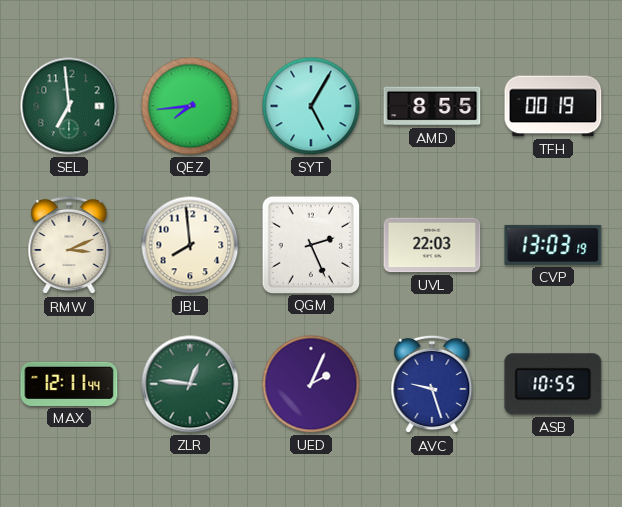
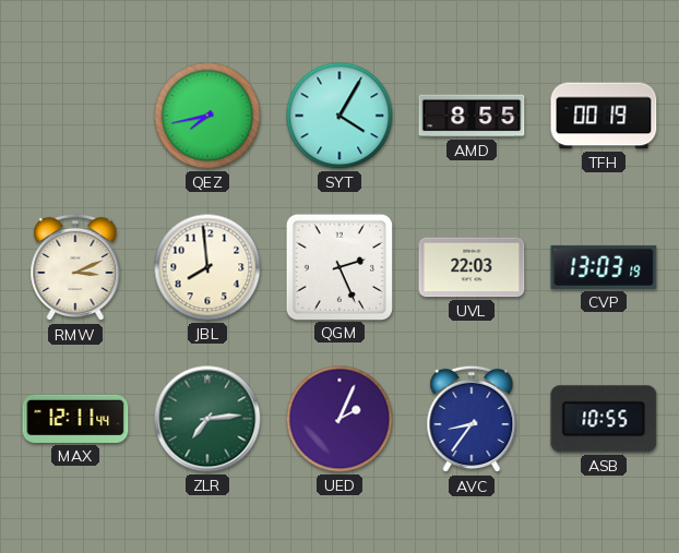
SEL: 6:59 -> none (69, 106)
QEZ: 7:44 -> 7:43 (207, 116)
SYT: 5:05 -> 4:05 (339, 116)
ZLR: 12:46 -> 7:14 (207, 419)
AVC: 9:27 -> 8:36 (472, 419)
